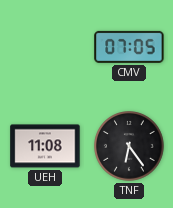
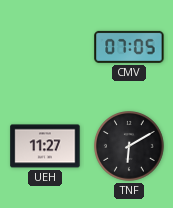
UEH: 11:08 -> 11:27 (45, 146)
TNF: 6:24 -> 6:10 (130, 147)
